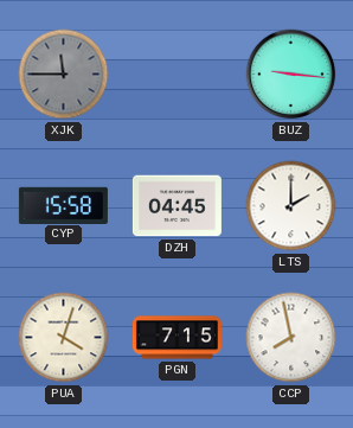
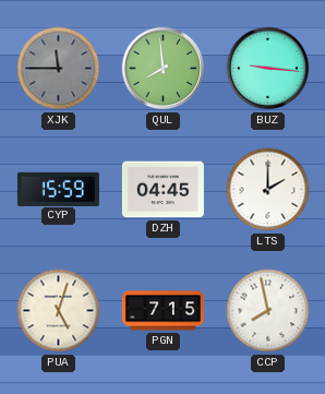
QUL: none -> 7:59 (164, 69)
CYP: 15:58 -> 15:59 (58, 189)
PUA: 4:03 -> 5:03 (59, 311)
